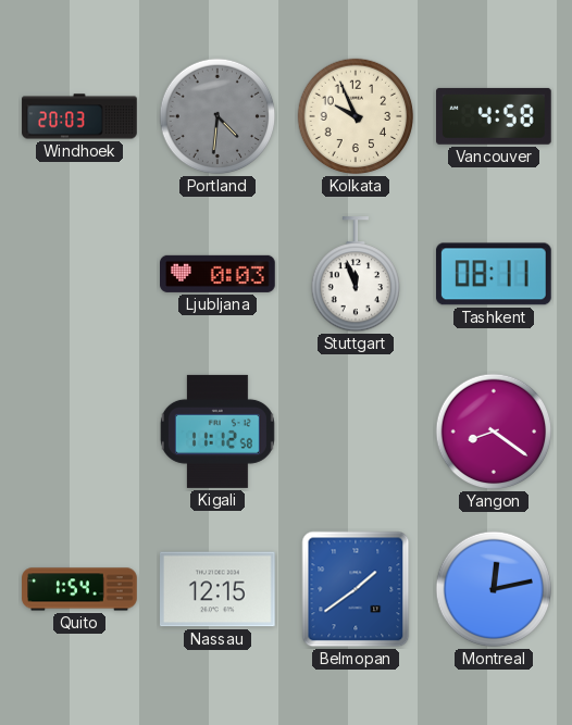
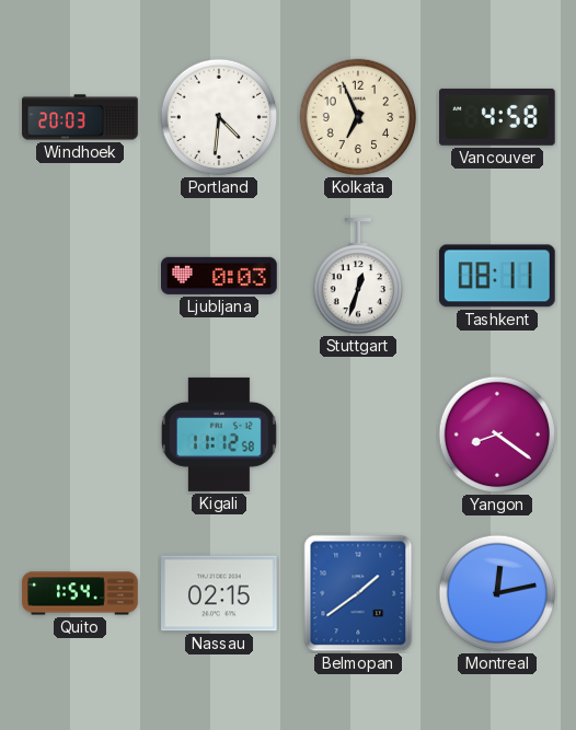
Portland dial: grey -> white (219, 117)
Kolkata: 9:56 -> 6:56 (358, 117)
Stuttgart: 11:57 -> 12:33 (357, 277)
Nassau: 12:15 -> 02:15 (220, 593)
